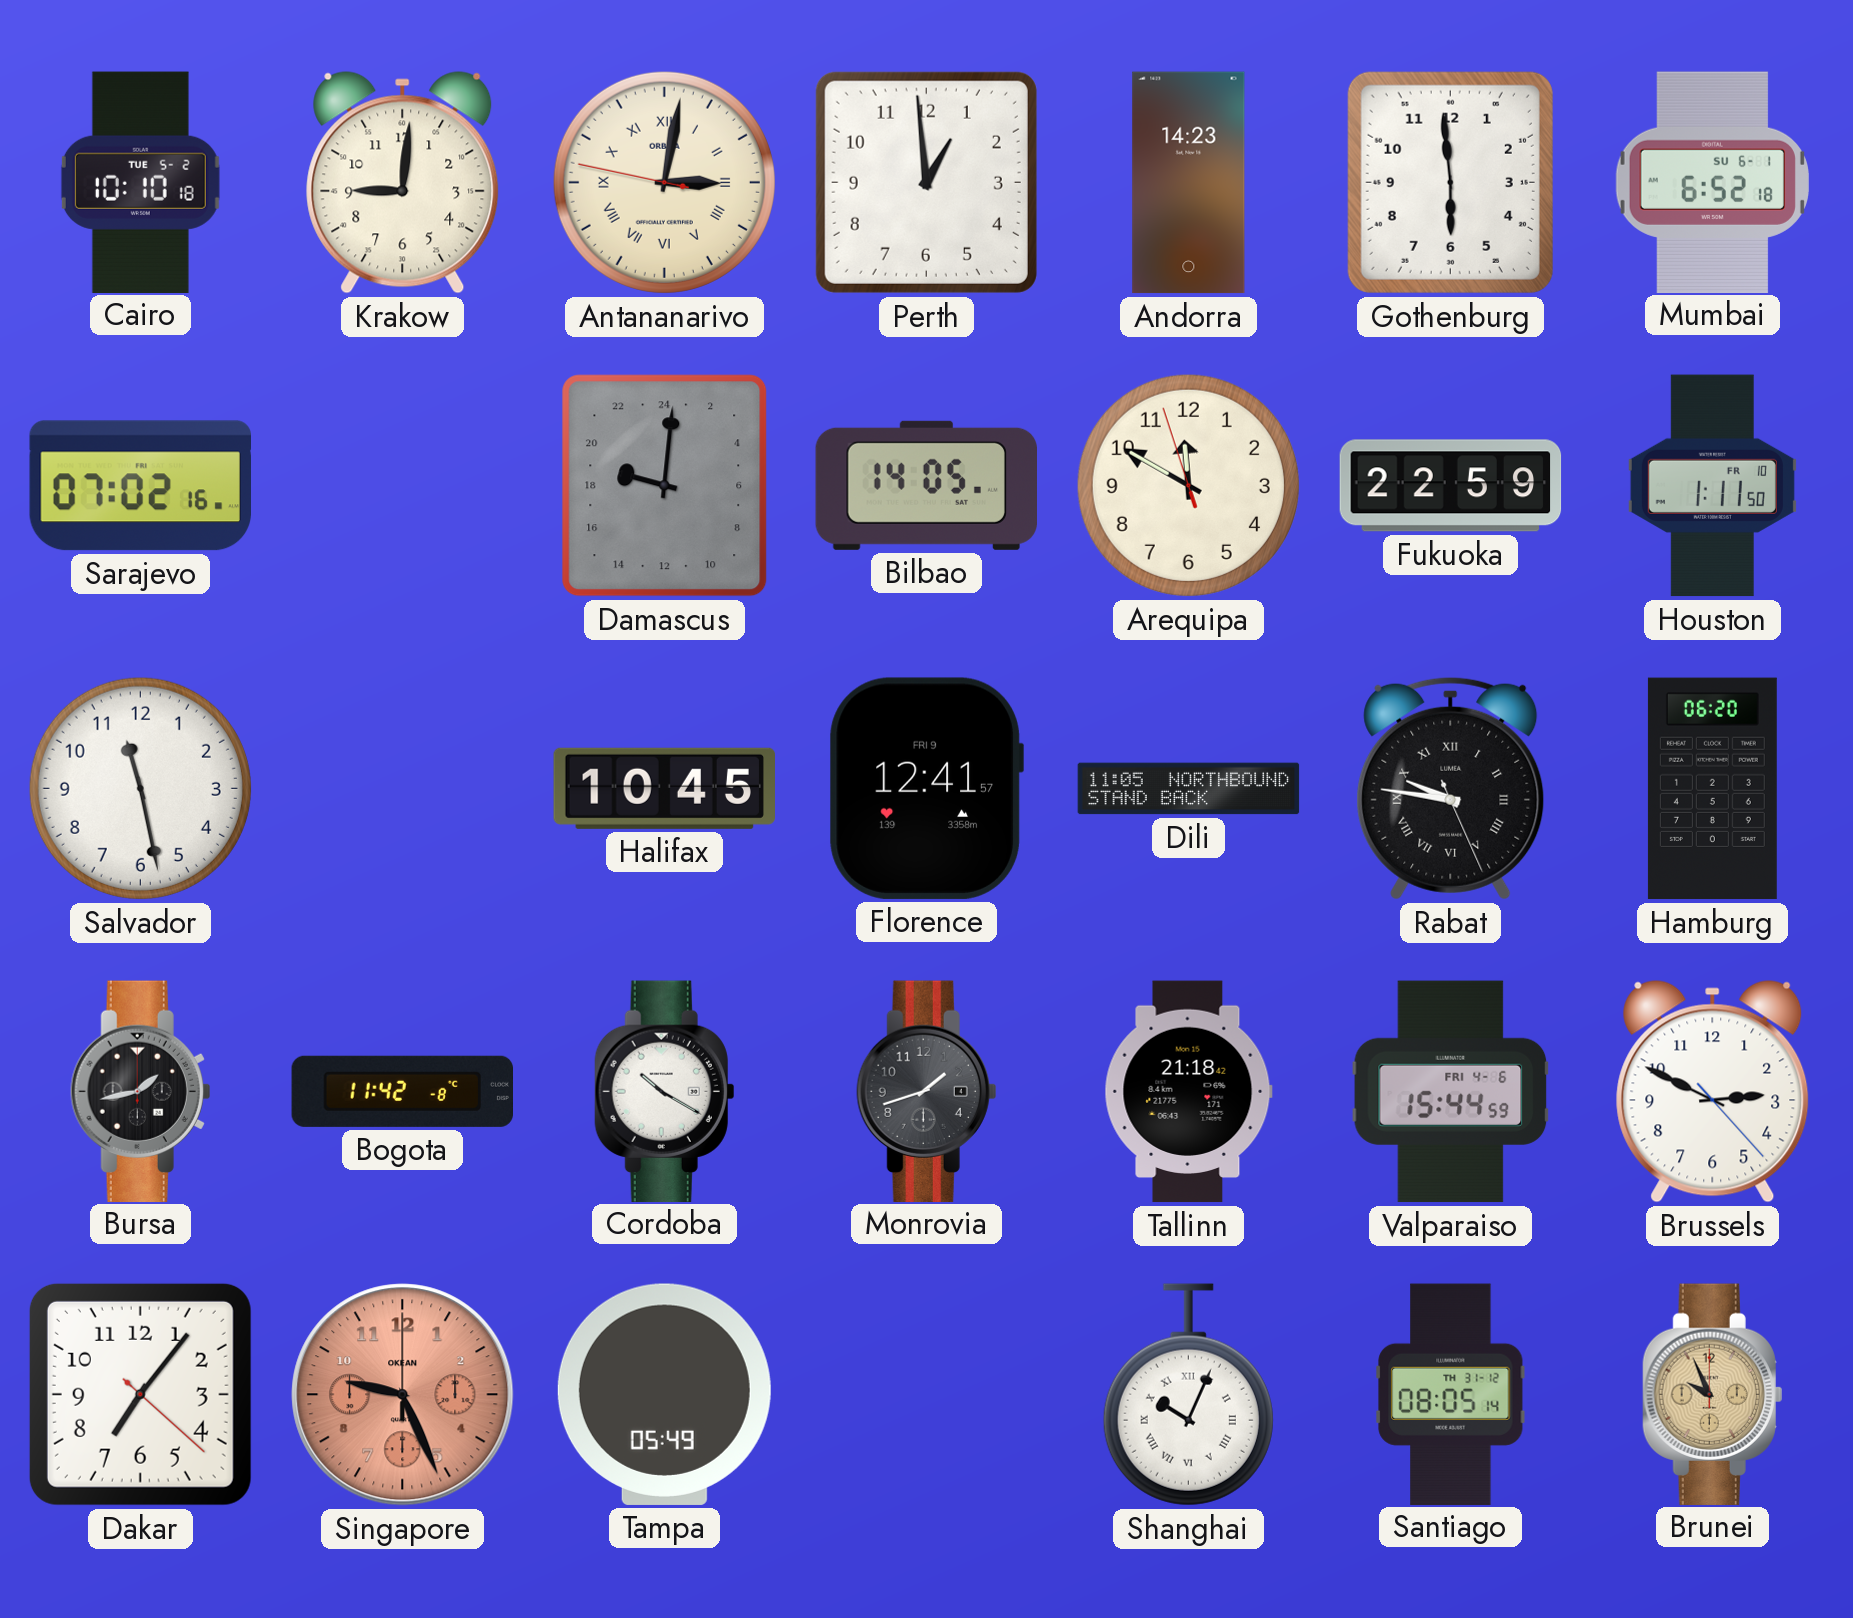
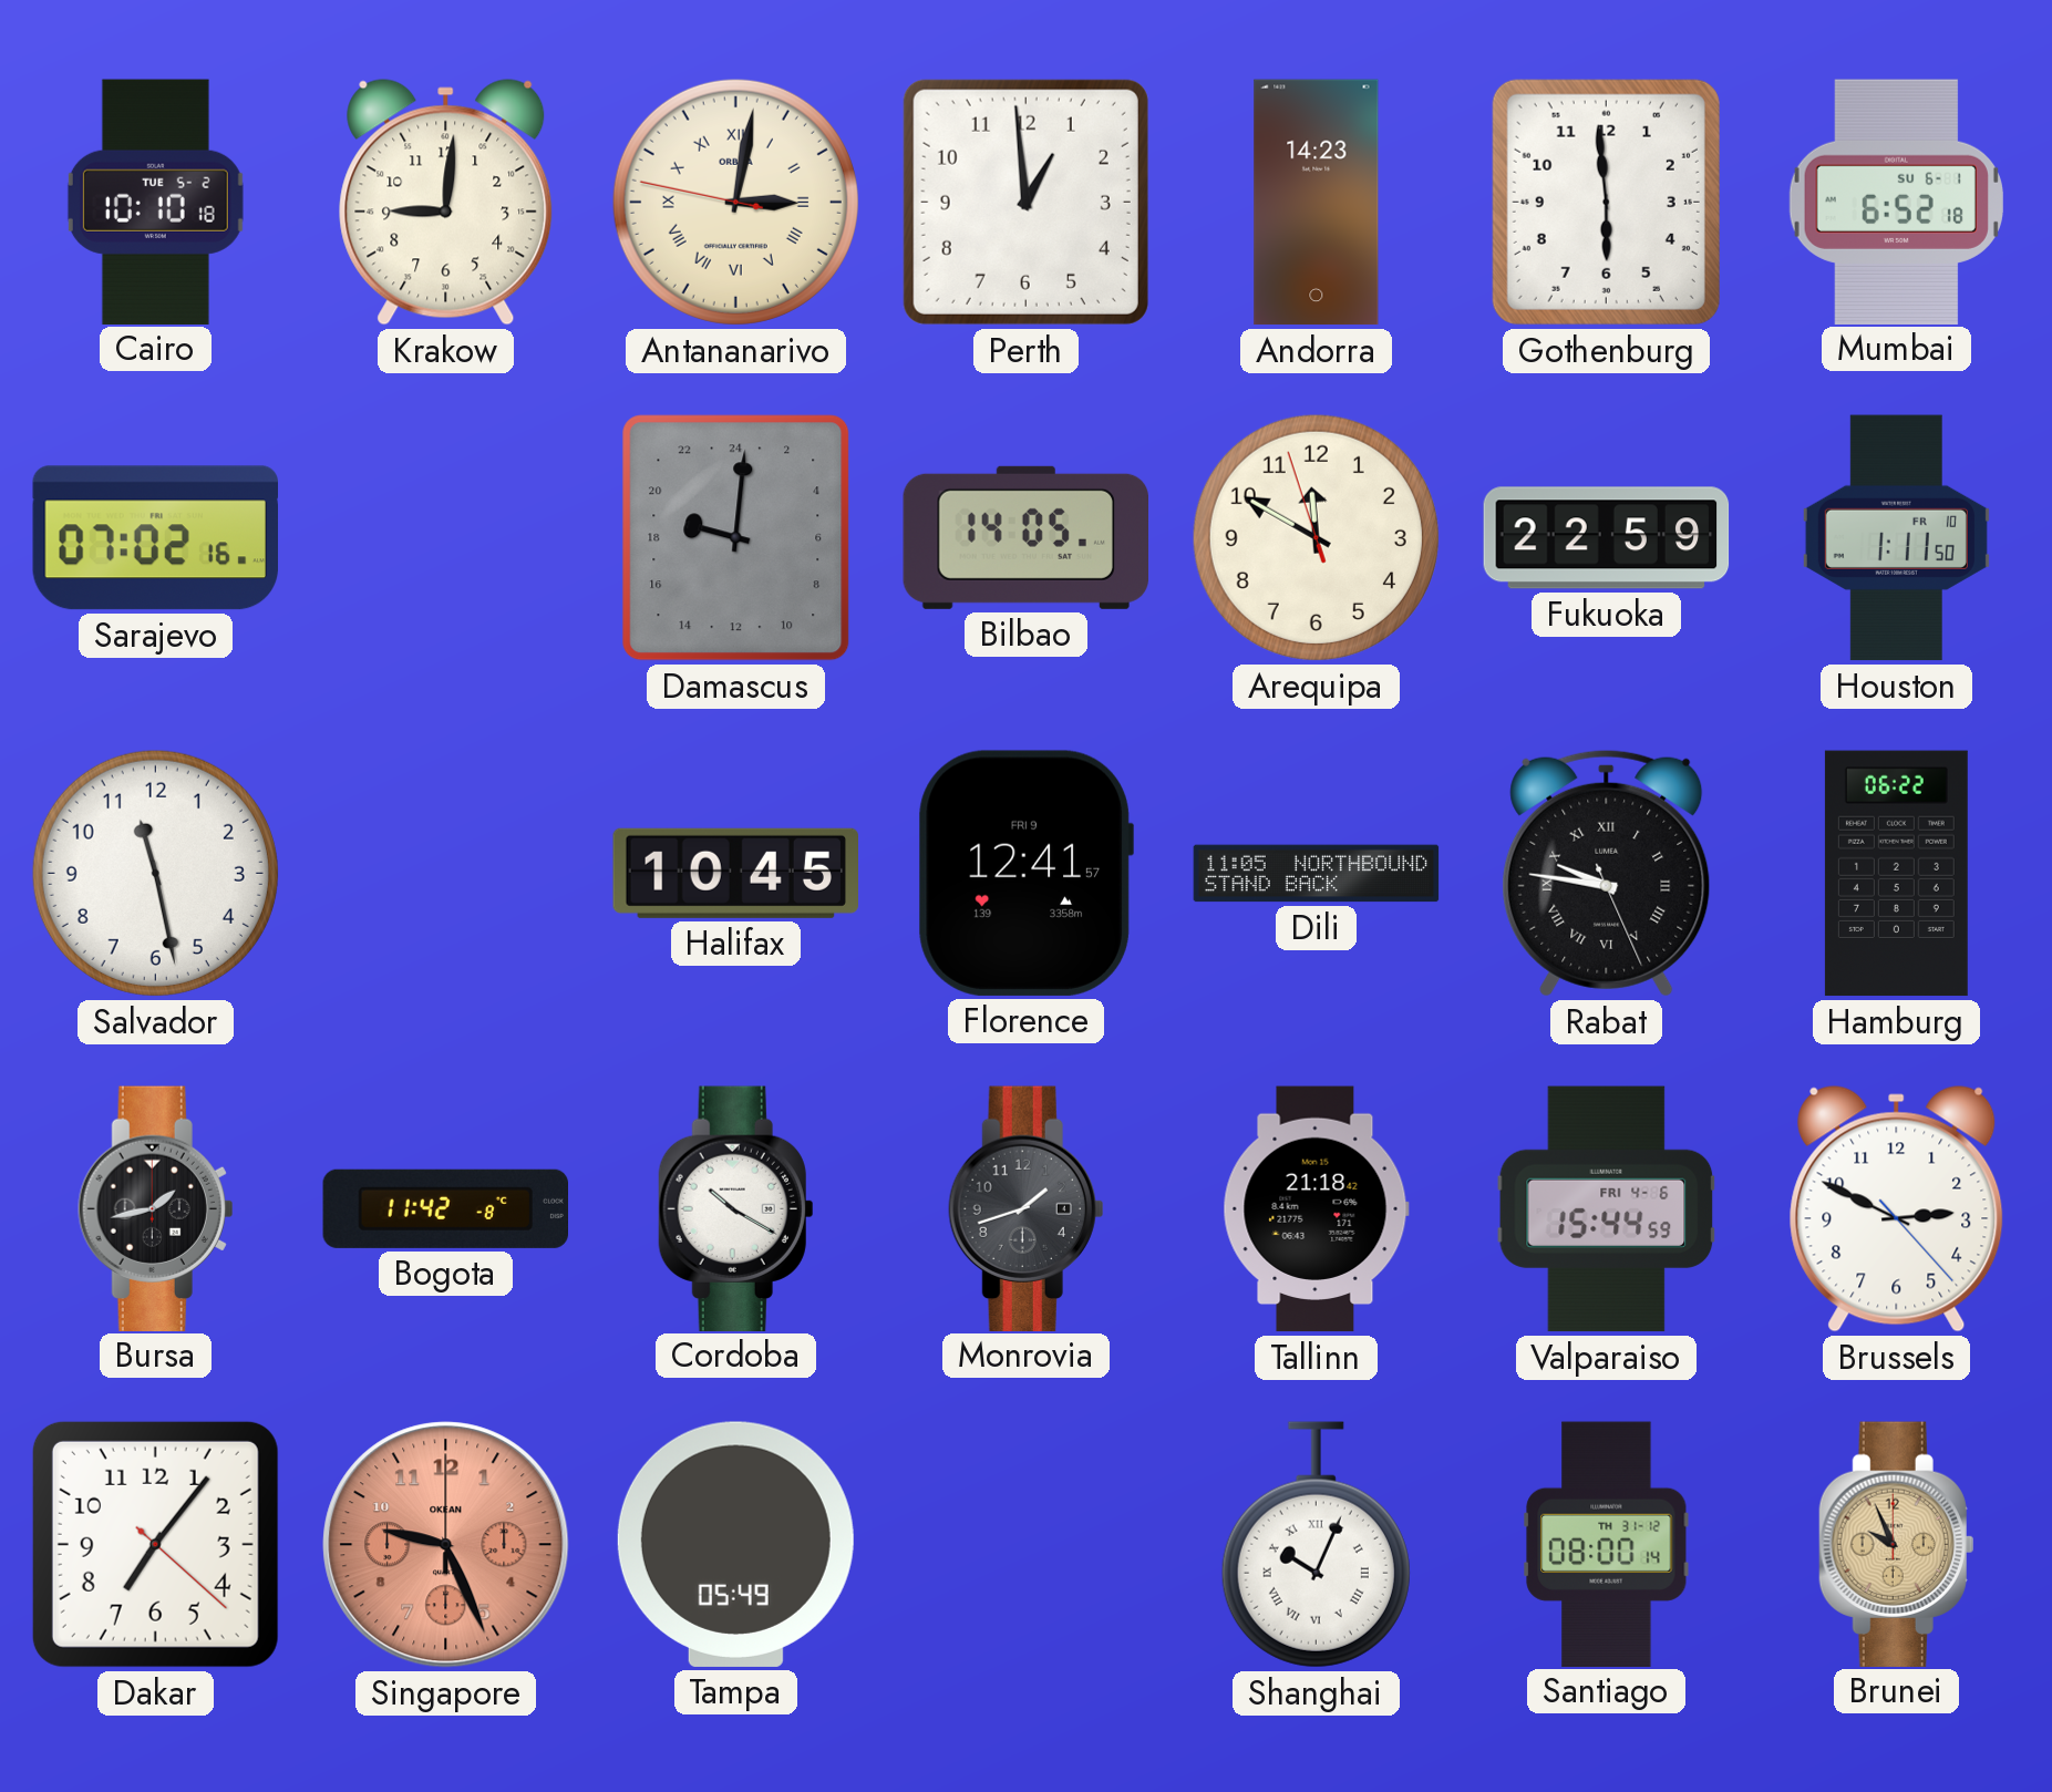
Hamburg: 06:20 -> 06:22 (1896, 874)
Santiago: 08:05 -> 08:00 (1607, 1544)
